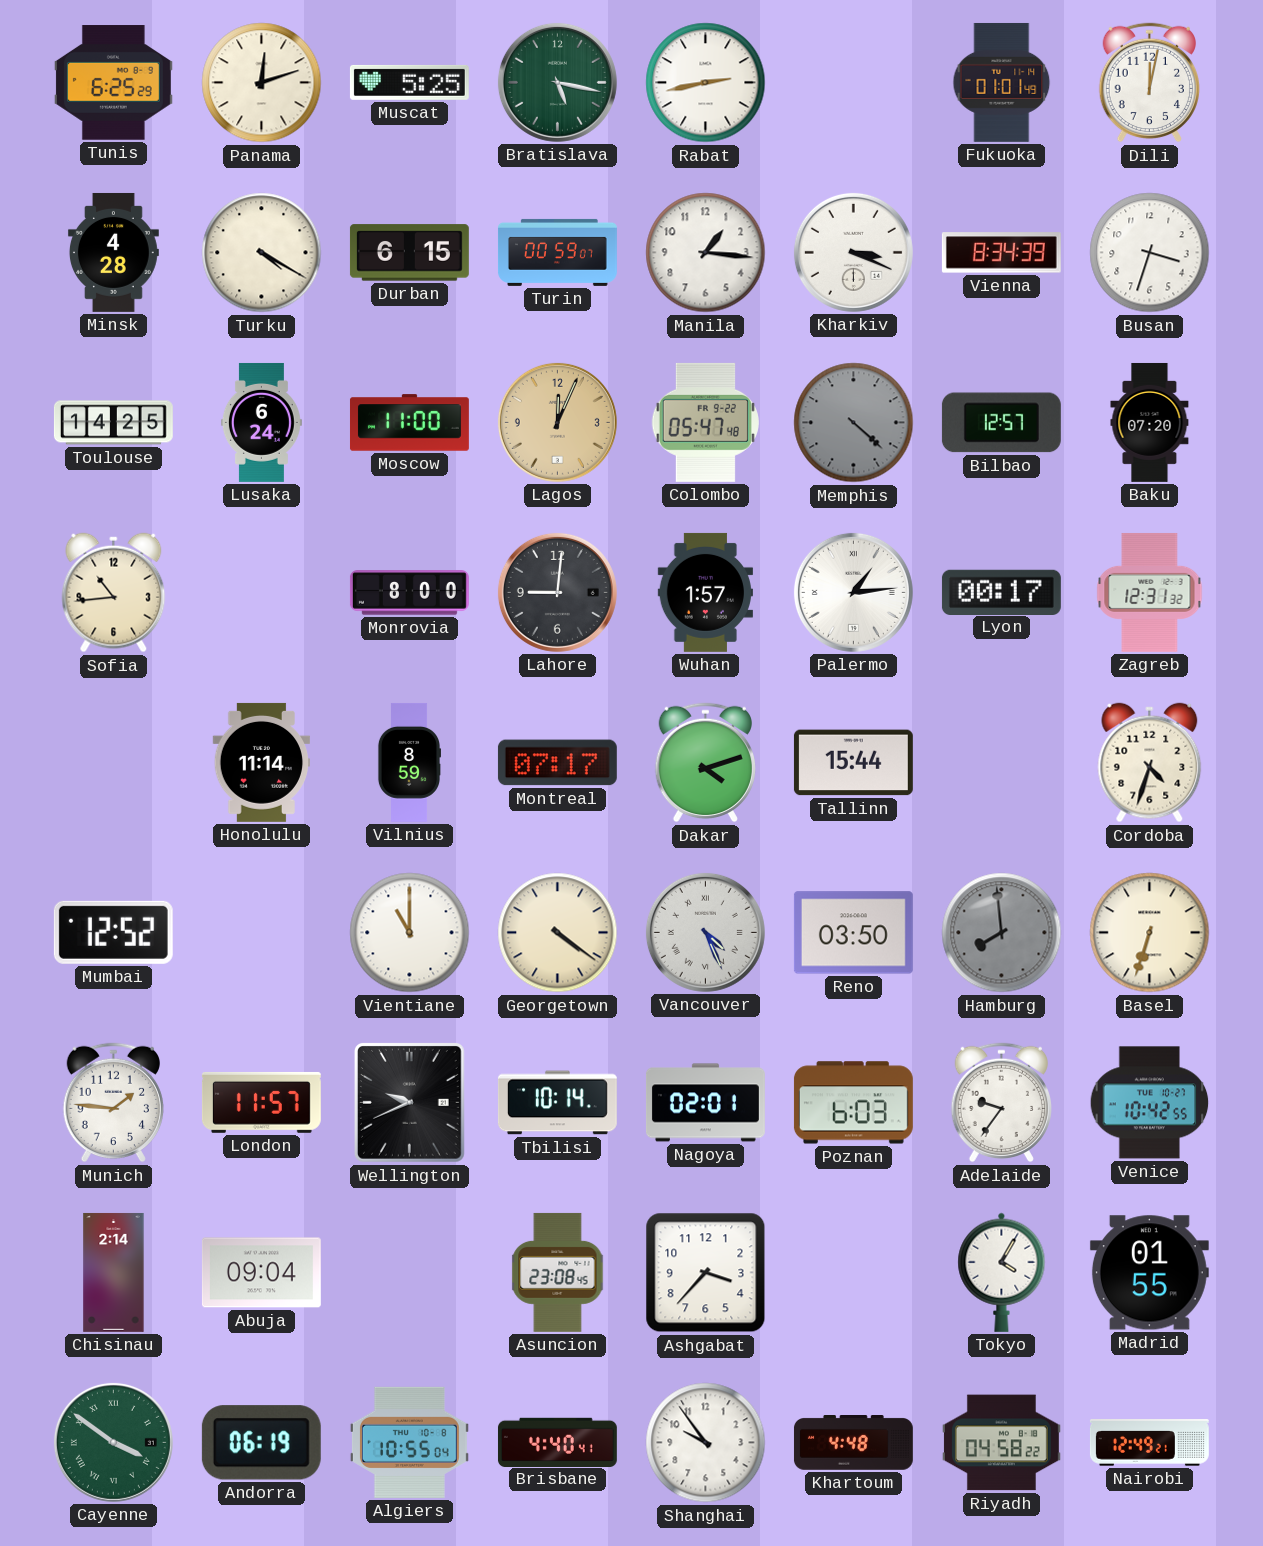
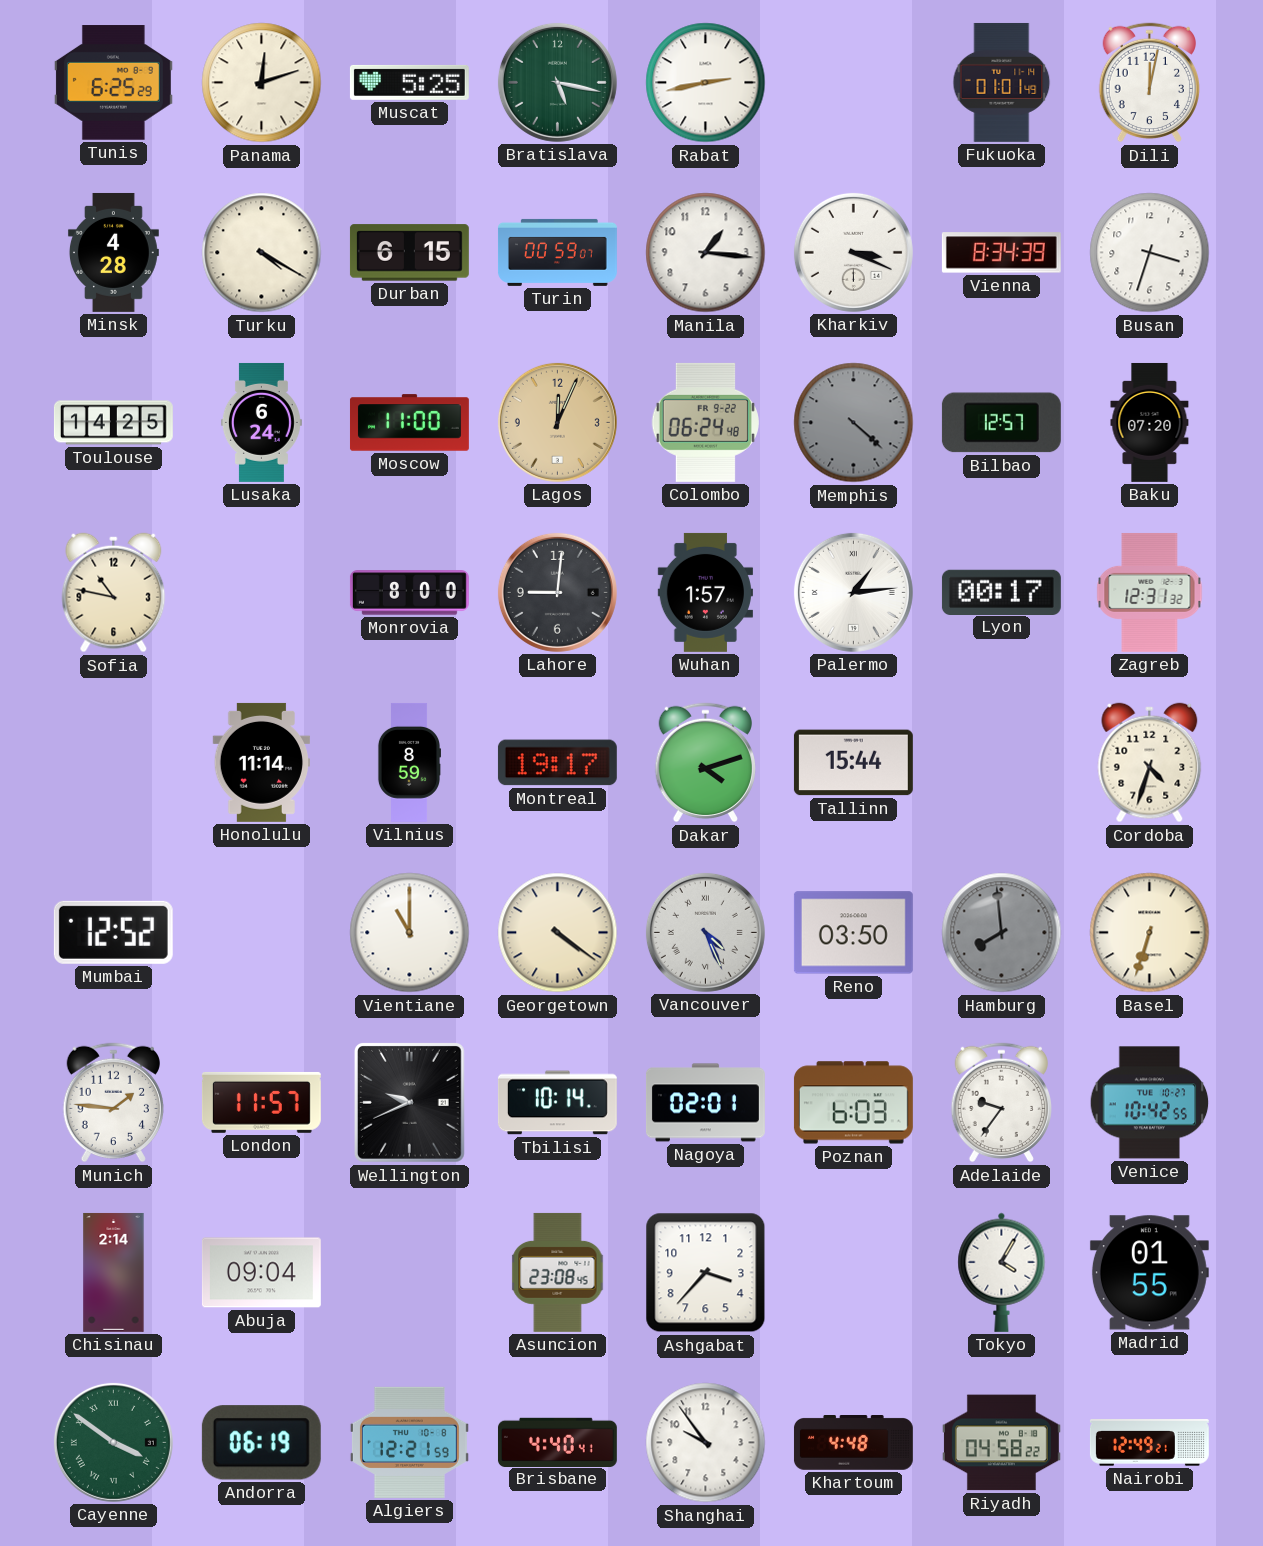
Colombo: 05:47 -> 06:24 (705, 422)
Sofia: 10:44 -> 10:47 (114, 593)
Montreal: 07:17 -> 19:17 (557, 763)
Algiers: 10:55 -> 12:21 (409, 1442)
